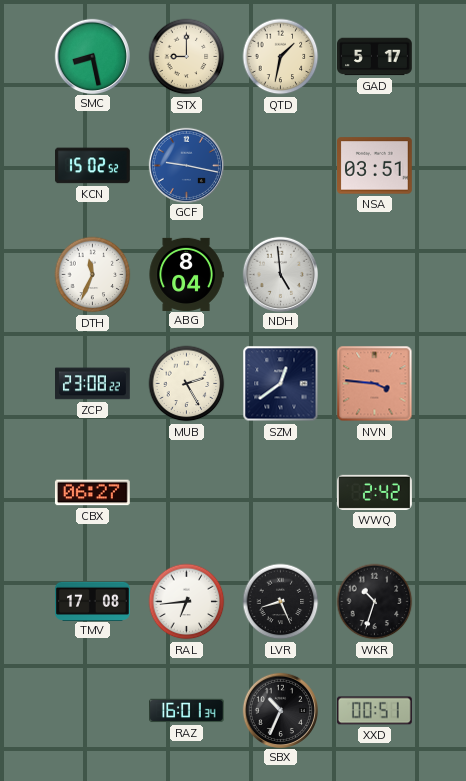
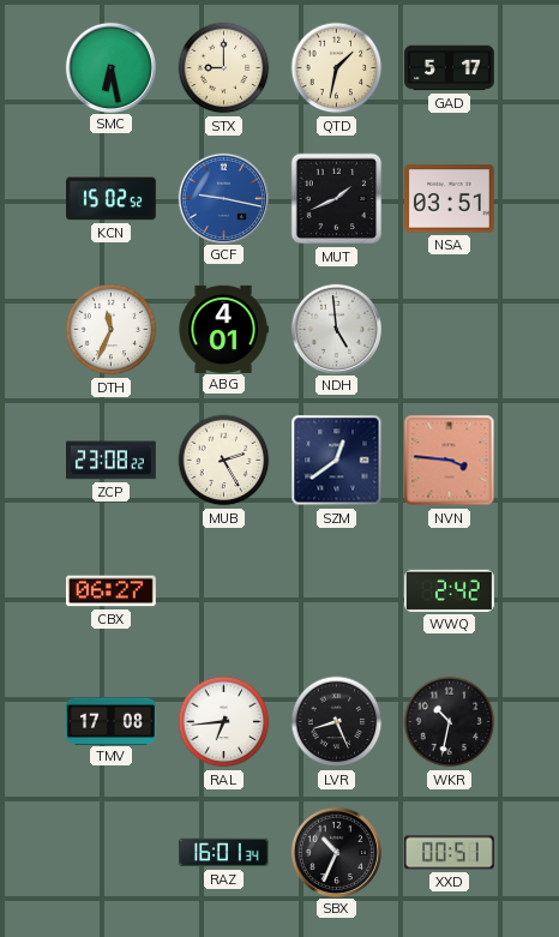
SMC: 8:28 -> 6:28 (110, 67)
MUT: none -> 1:41 (337, 199)
ABG: 8:04 -> 4:01 (223, 329)
WKR: 10:33 -> 10:32 (450, 722)
